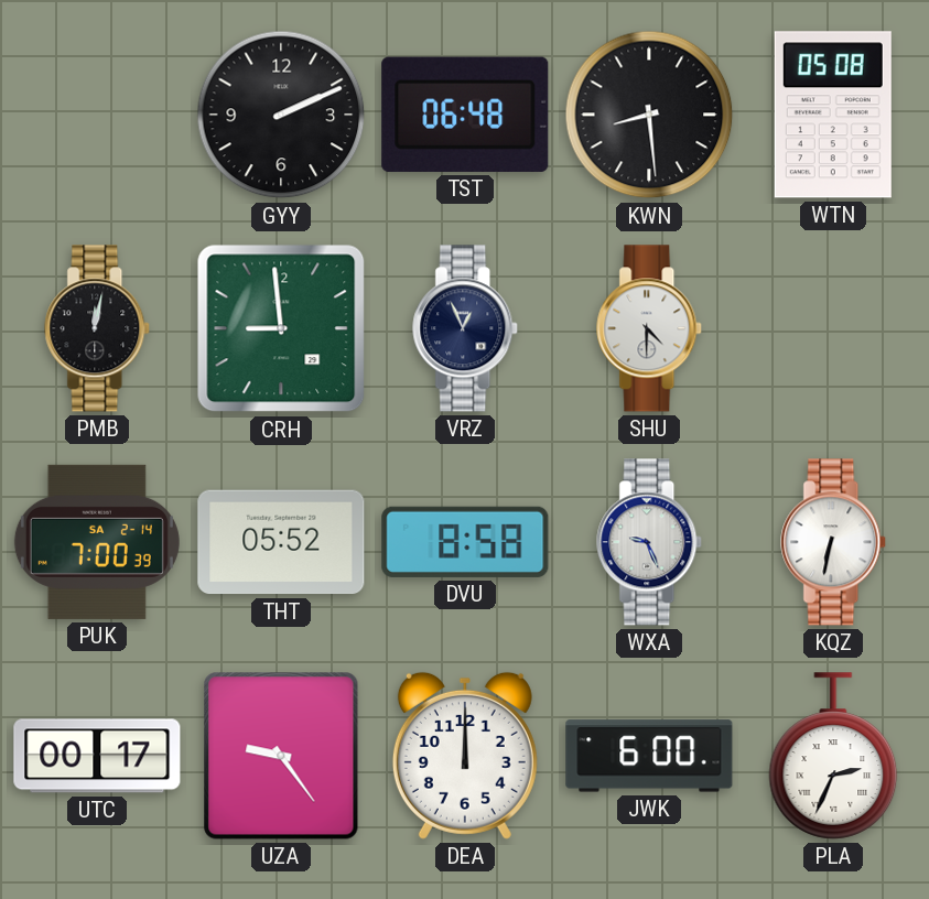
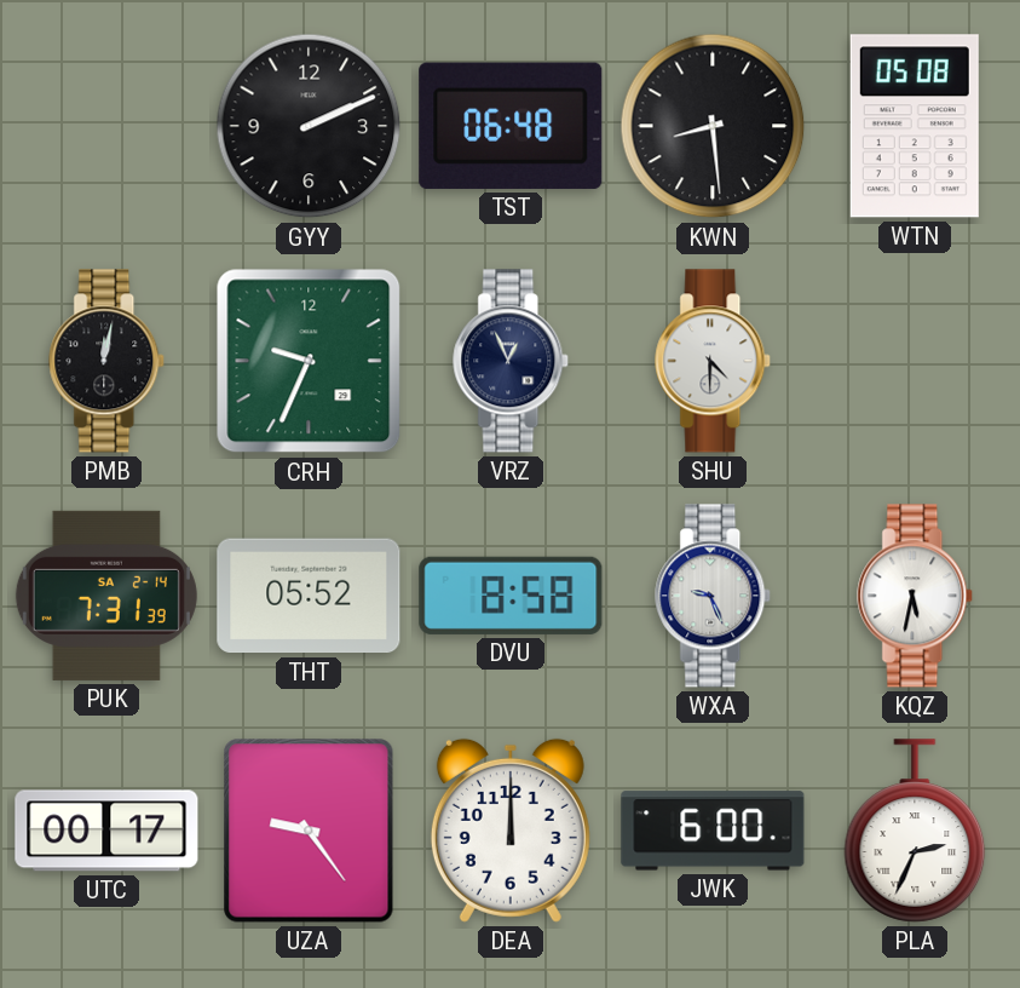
CRH: 8:59 -> 9:34 (309, 361)
PUK: 7:00 -> 7:31 (106, 596)
KQZ: 6:32 -> 5:32 (916, 596)
